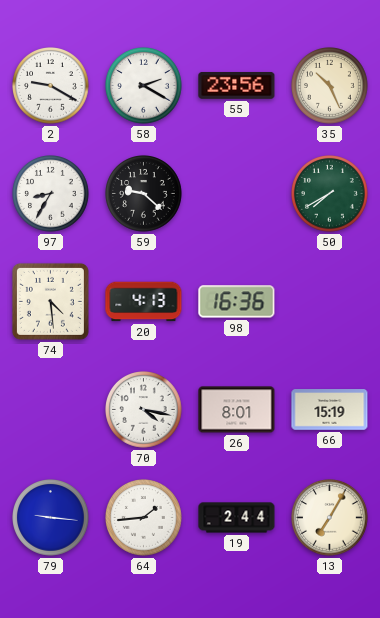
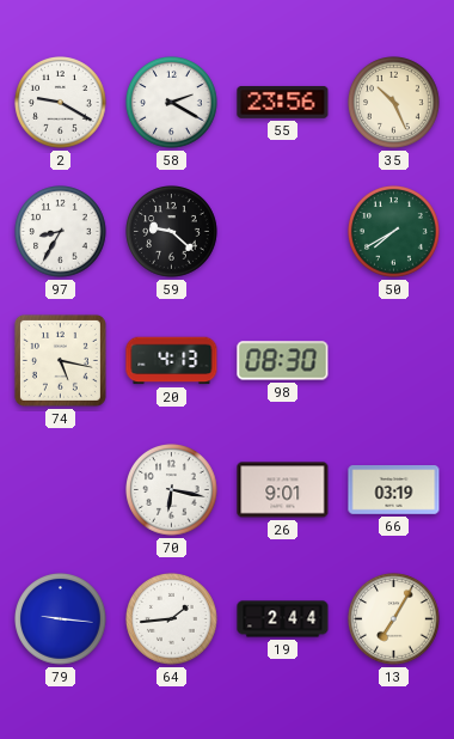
74: 4:29 -> 5:17 (60, 360)
98: 16:36 -> 08:30 (283, 361)
70: 4:17 -> 6:17 (172, 490)
26: 8:01 -> 9:01 (283, 490)
66: 15:19 -> 03:19 (394, 490)
